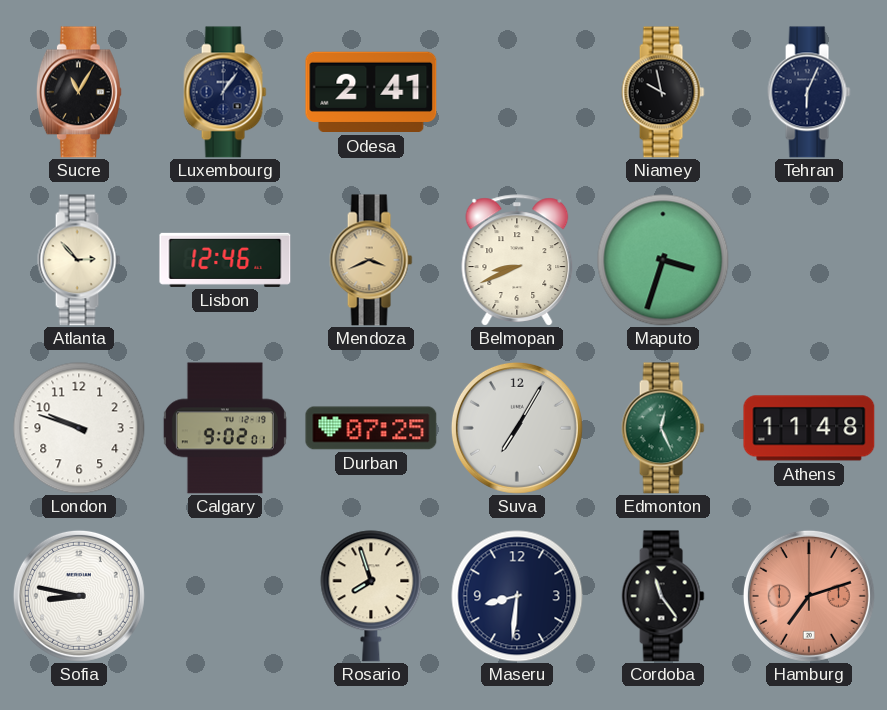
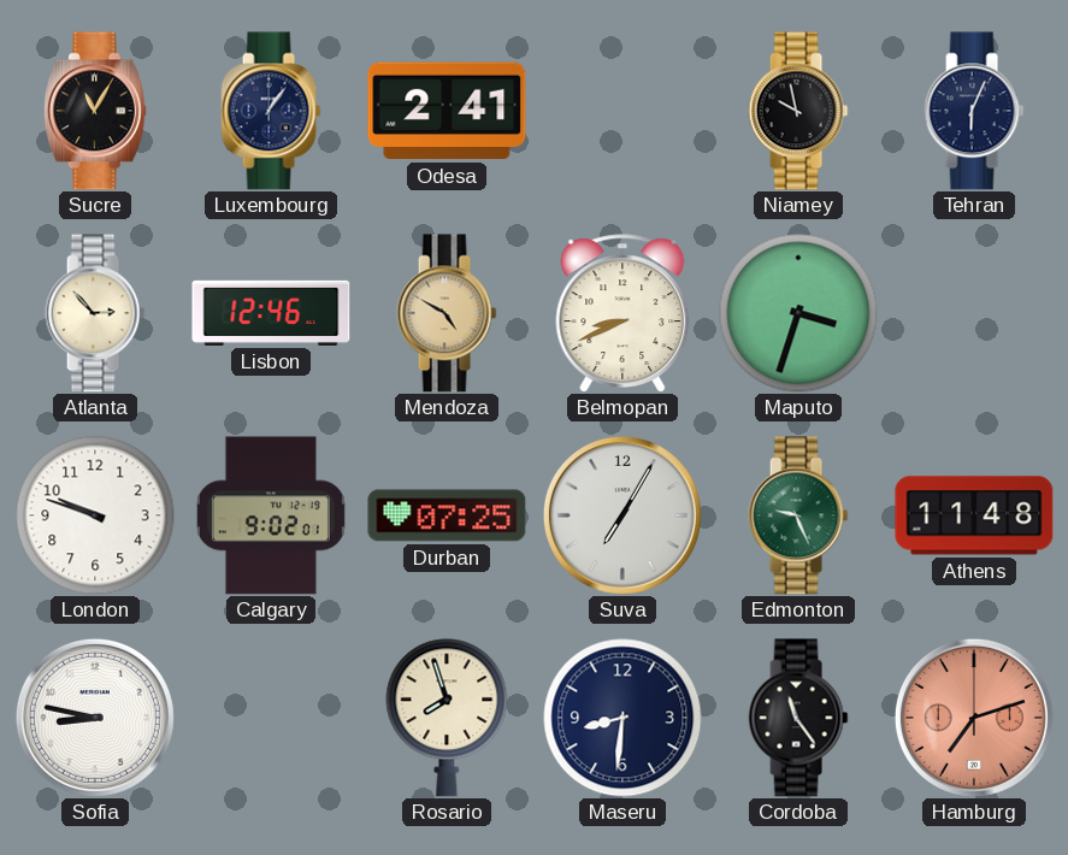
Mendoza: 3:41 -> 4:50 (447, 313)
Edmonton: 12:26 -> 9:26 (798, 515)
